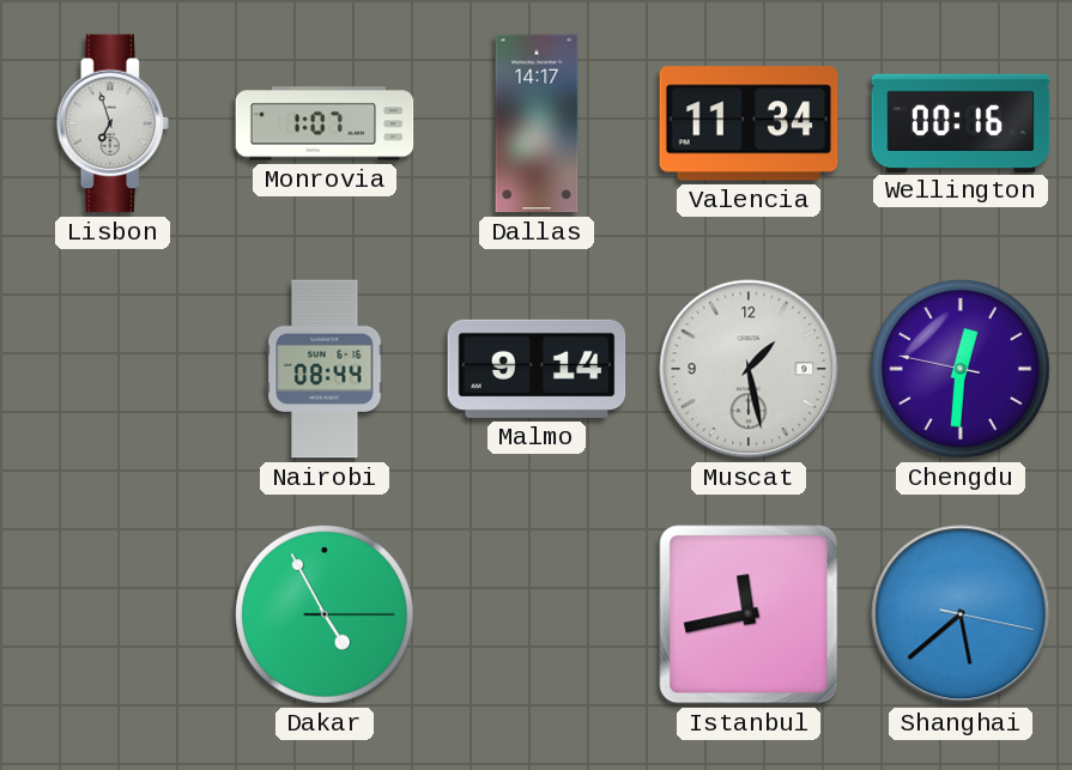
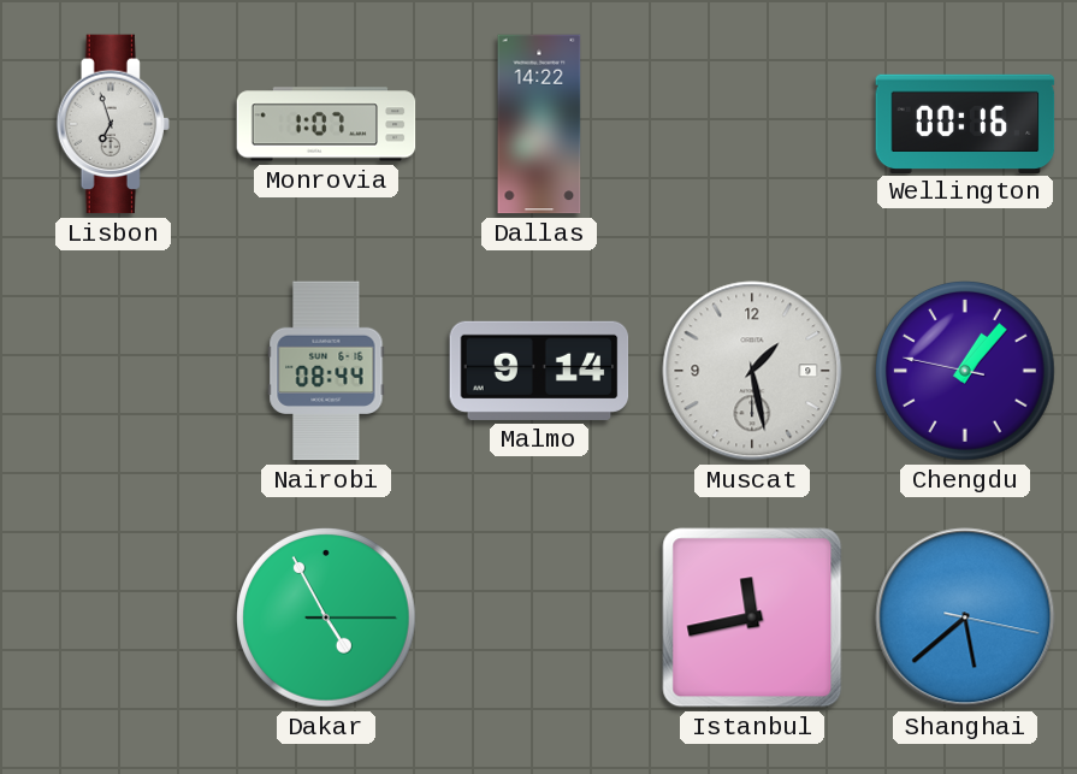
Dallas: 14:17 -> 14:22 (539, 124)
Valencia: 11:34 -> none (749, 123)
Chengdu: 12:30 -> 1:06 (966, 372)
